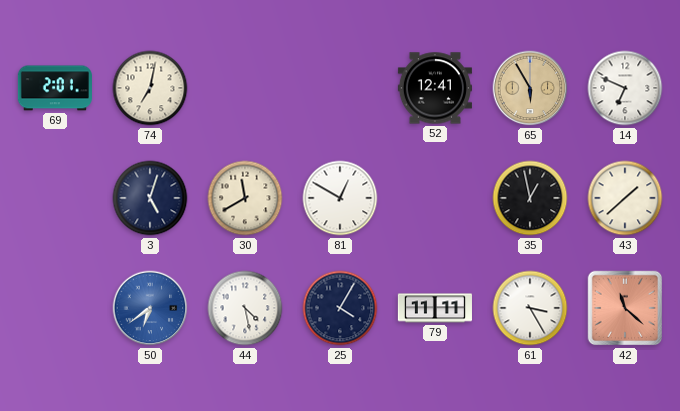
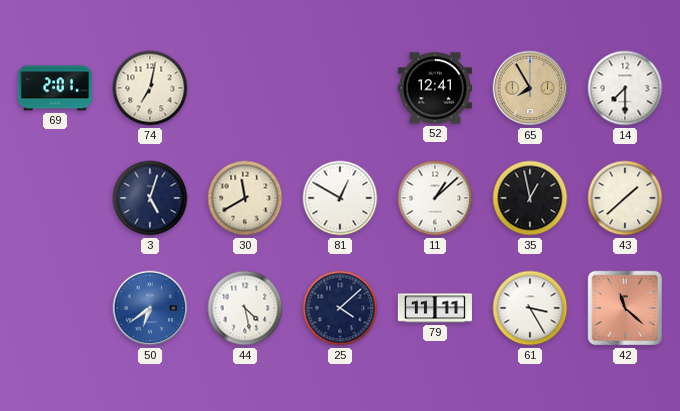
65: 5:55 -> 7:55 (530, 88)
14: 6:49 -> 7:30 (625, 88)
11: none -> 1:08 (435, 198)
25: 4:05 -> 4:08 (340, 308)
